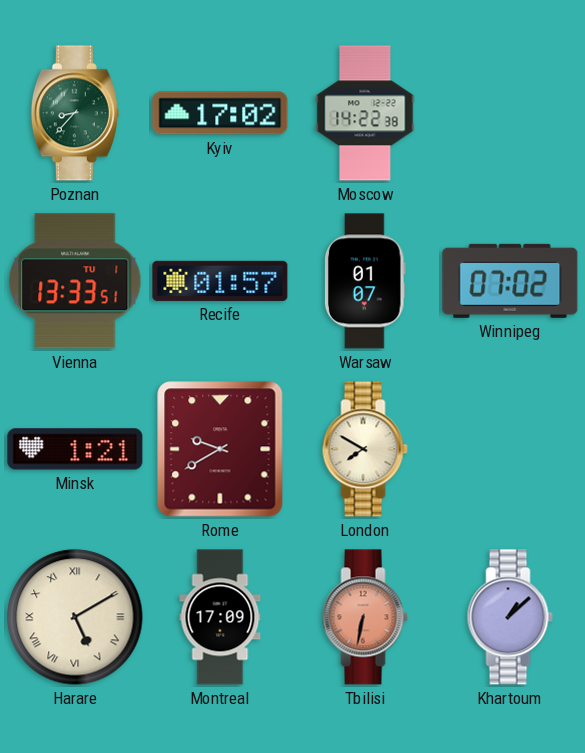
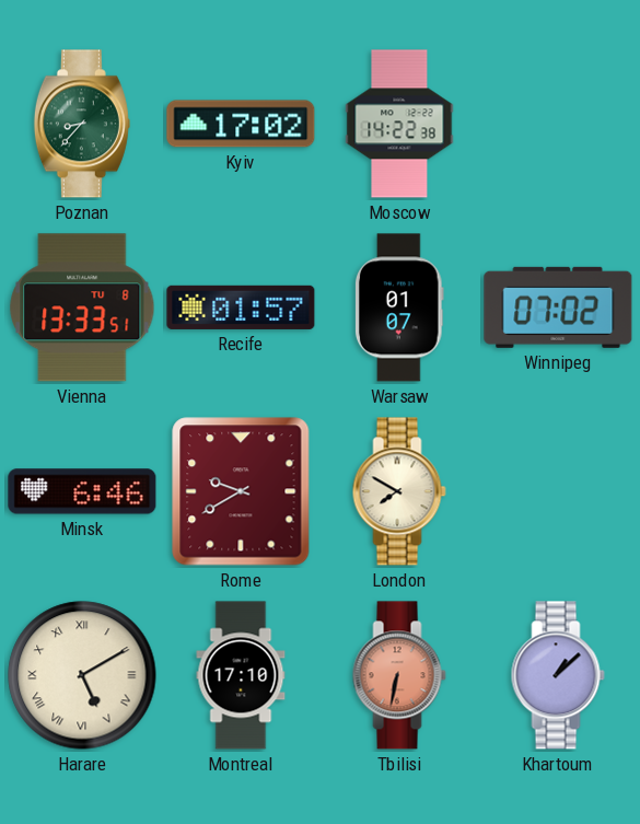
Vienna date: TU 1 -> TU 8 (82, 307)
Minsk: 1:21 -> 6:46 (82, 491)
Montreal: 17:09 -> 17:10 (241, 675)
